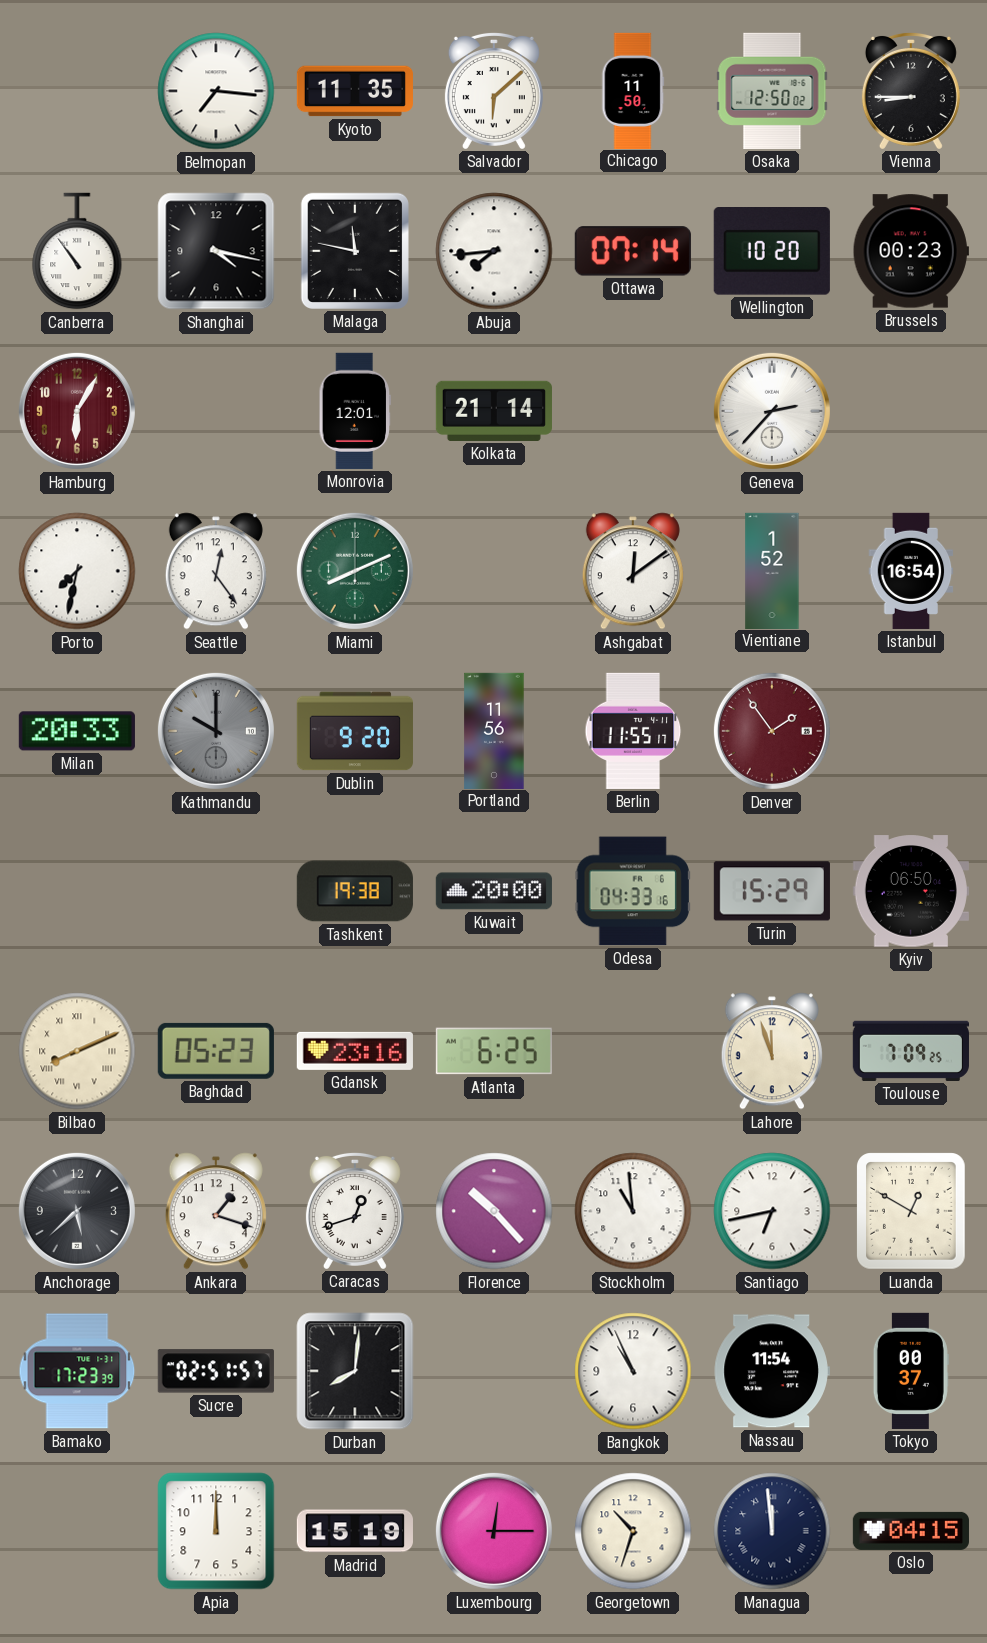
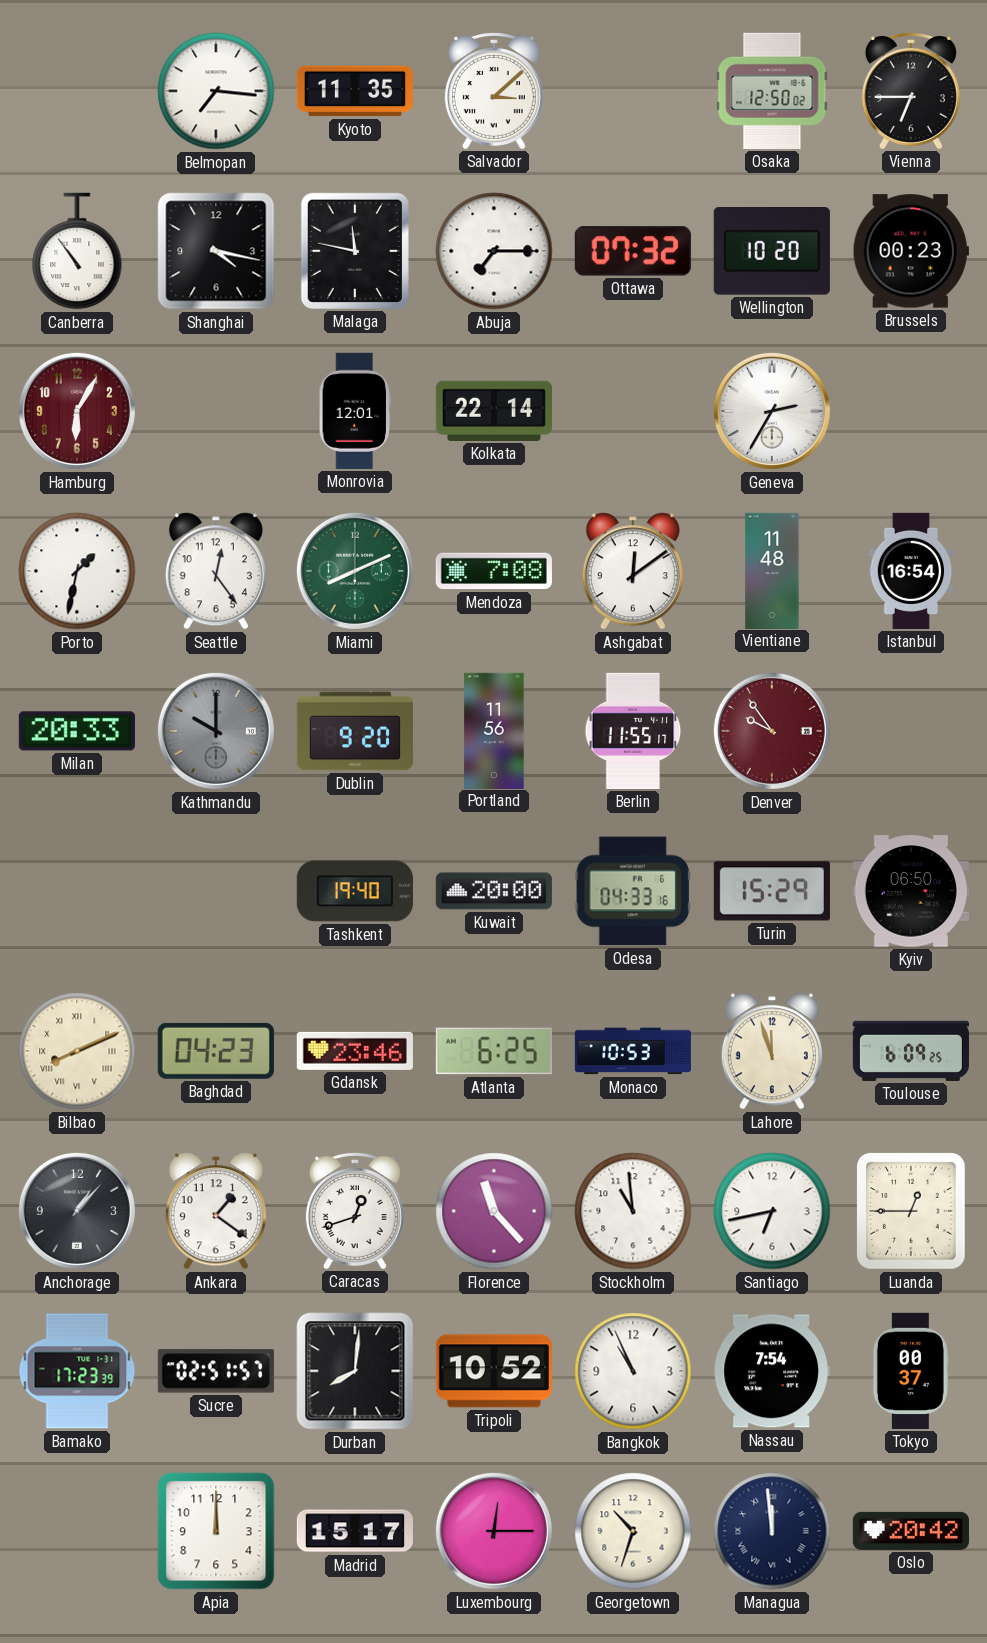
Salvador: 6:08 -> 3:08 (494, 90)
Chicago: 11:50 -> none (633, 90)
Vienna: 8:45 -> 6:45 (911, 90)
Abuja: 7:44 -> 7:15 (494, 251)
Ottawa: 07:14 -> 07:32 (633, 251)
Kolkata: 21:14 -> 22:14 (494, 411)
Geneva: 2:37 -> 2:35 (772, 411)
Porto: 7:32 -> 1:32 (77, 571)
Mendoza: none -> 7:08 (494, 571)
Vientiane: 1:52 -> 11:48 (772, 570)
Denver: 1:54 -> 9:54 (772, 731)
Tashkent: 19:38 -> 19:40 (355, 891)
Baghdad: 05:23 -> 04:23 (216, 1051)
Gdansk: 23:16 -> 23:46 (355, 1051)
Monaco: none -> 10:53 (633, 1051)
Toulouse: 7:09 -> 6:09 (911, 1051)
Anchorage: 5:38 -> 1:07 (77, 1211)
Ankara: 1:18 -> 1:21 (216, 1211)
Florence: 10:23 -> 11:23 (494, 1211)
Luanda: 12:50 -> 12:45 (912, 1211)
Tripoli: none -> 10:52 (494, 1371)
Nassau: 11:54 -> 7:54 (772, 1371)
Madrid: 15:19 -> 15:17 (355, 1531)
Oslo: 04:15 -> 20:42 (911, 1531)
